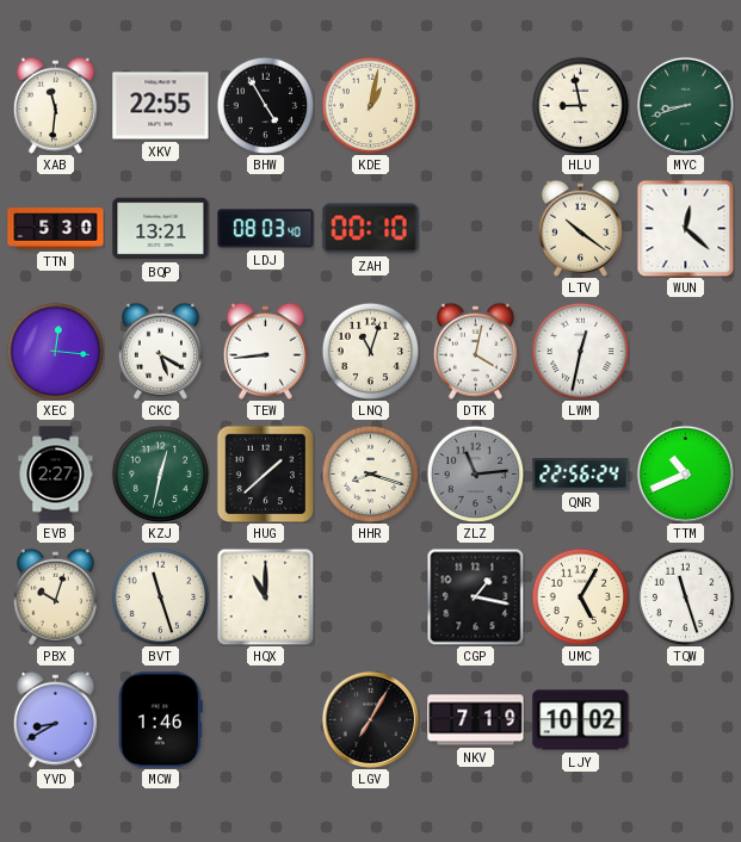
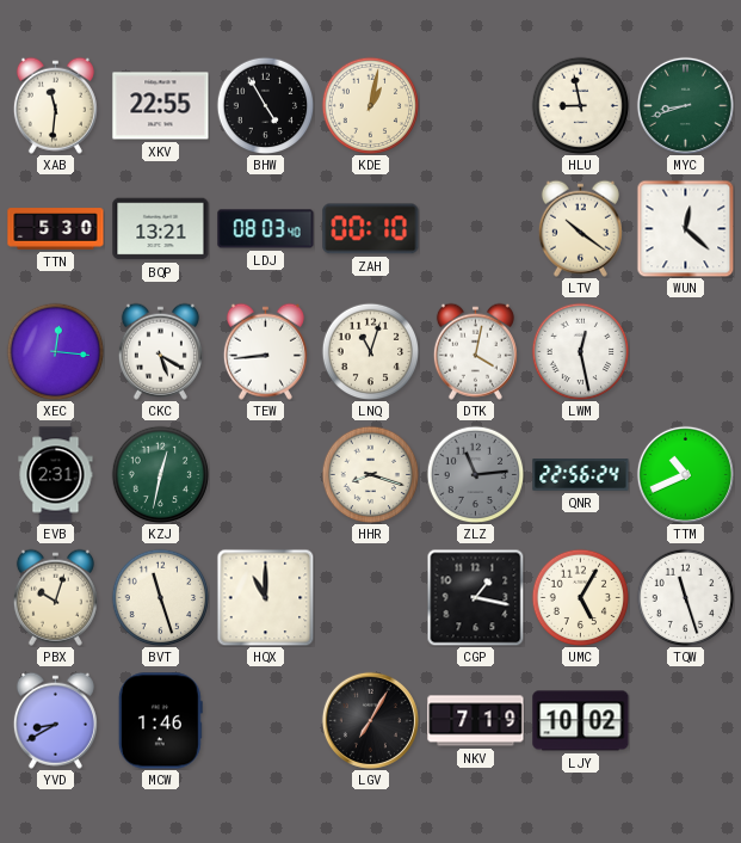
LWM: 12:32 -> 12:28 (580, 351)
EVB: 2:27 -> 2:31 (56, 475)
HUG: 1:38 -> none (265, 473)
